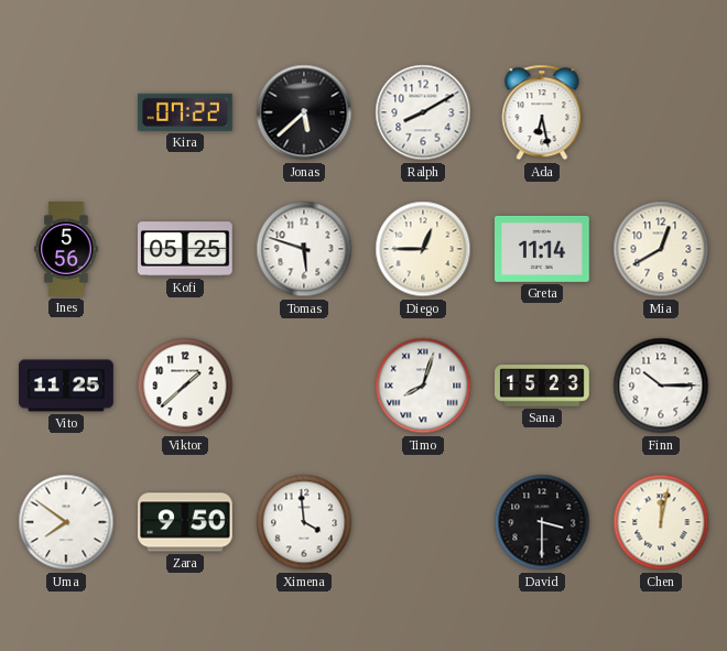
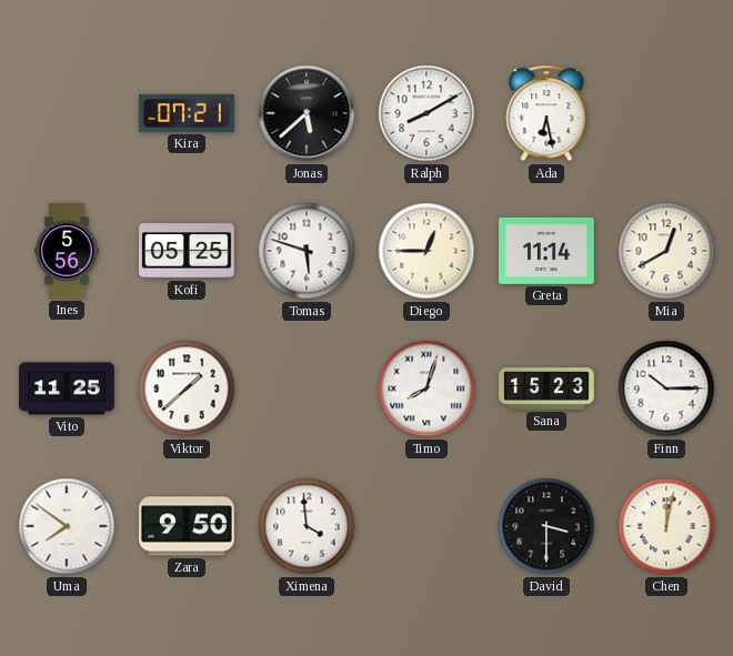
Kira: 07:22 -> 07:21 (188, 113)
